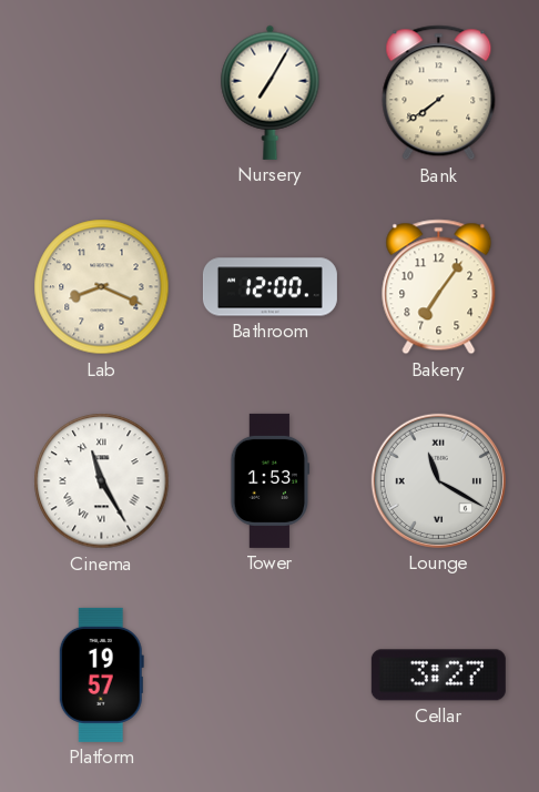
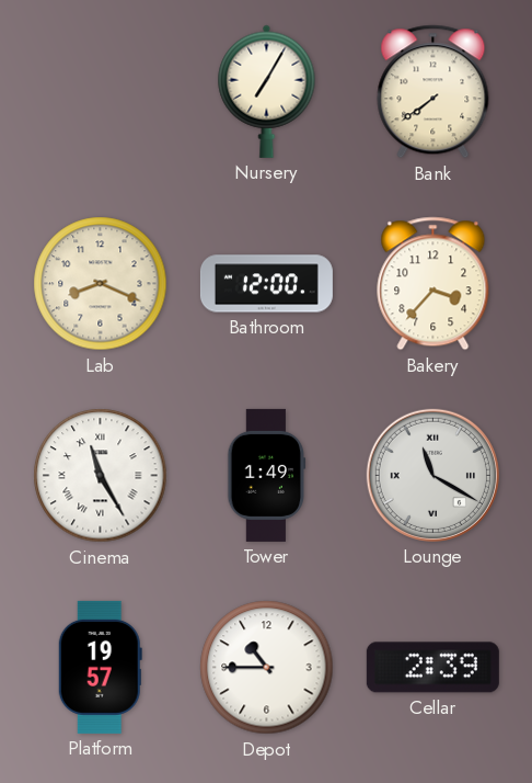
Bakery: 7:06 -> 3:37 (433, 284)
Tower: 1:53 -> 1:49 (267, 475)
Depot: none -> 10:45 (267, 668)
Cellar: 3:27 -> 2:39 (432, 668)
